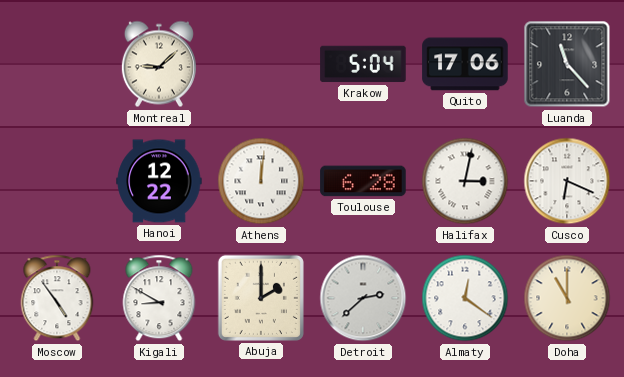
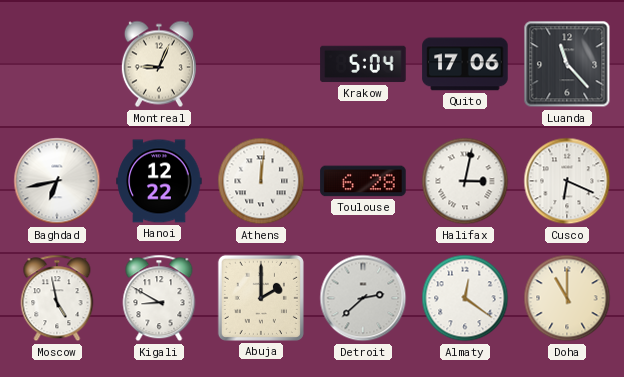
Montreal: 9:08 -> 9:04 (159, 64)
Baghdad: none -> 6:43 (57, 181)
Moscow: 4:54 -> 4:58 (57, 298)
